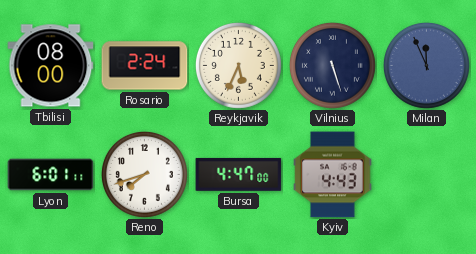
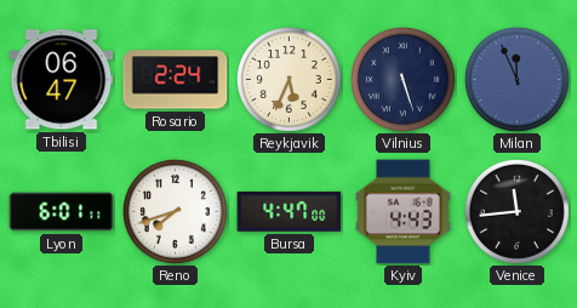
Tbilisi: 08:00 -> 06:47 (62, 80)
Venice: none -> 11:44 (516, 211)
